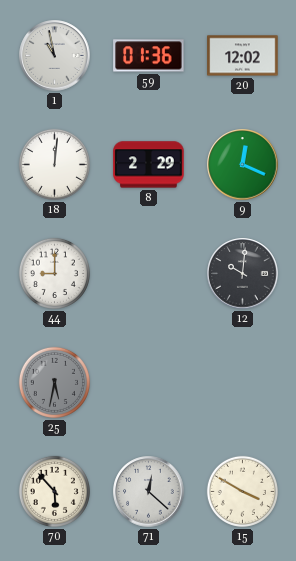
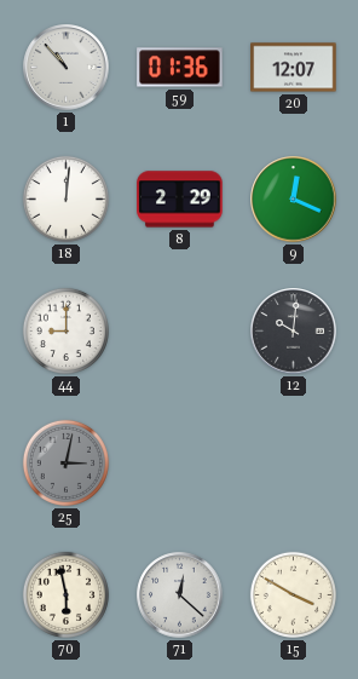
1: 10:58 -> 10:53 (67, 68)
20: 12:02 -> 12:07 (294, 68)
25: 5:32 -> 3:02 (65, 462)
70: 5:53 -> 5:58 (65, 594)
